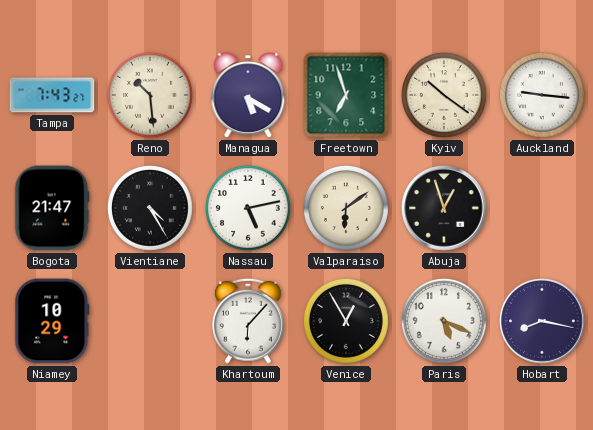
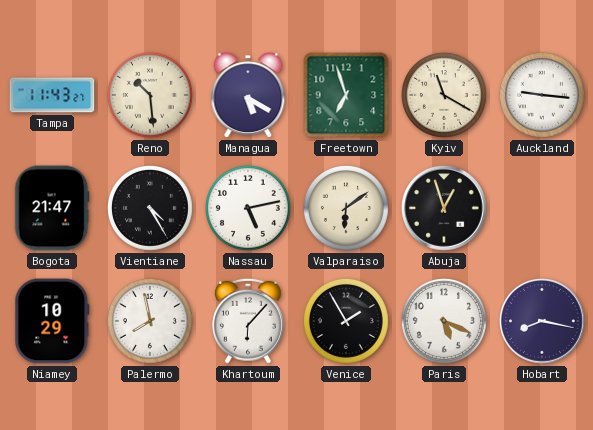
Tampa: 7:43 -> 11:43 (52, 95)
Kyiv: 10:21 -> 11:20 (444, 95)
Palermo: none -> 7:58 (150, 321)
Venice: 12:55 -> 1:55 (346, 321)
